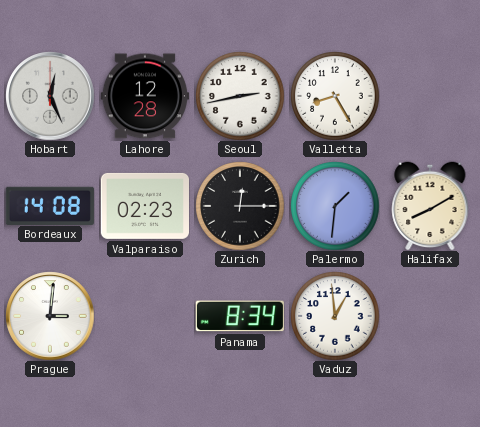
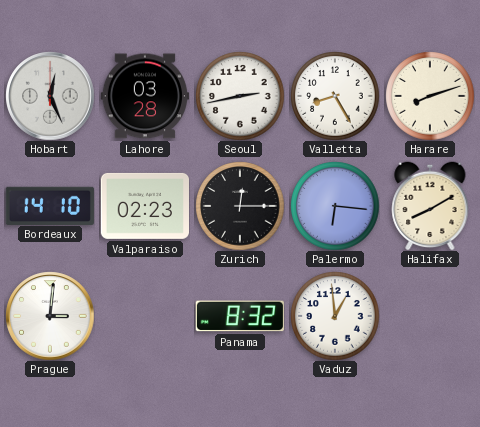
Lahore: 12:28 -> 03:28 (144, 96)
Harare: none -> 8:12 (430, 96)
Bordeaux: 14:08 -> 14:10 (49, 205)
Palermo: 1:31 -> 6:16 (335, 206)
Panama: 8:34 -> 8:32 (240, 316)
